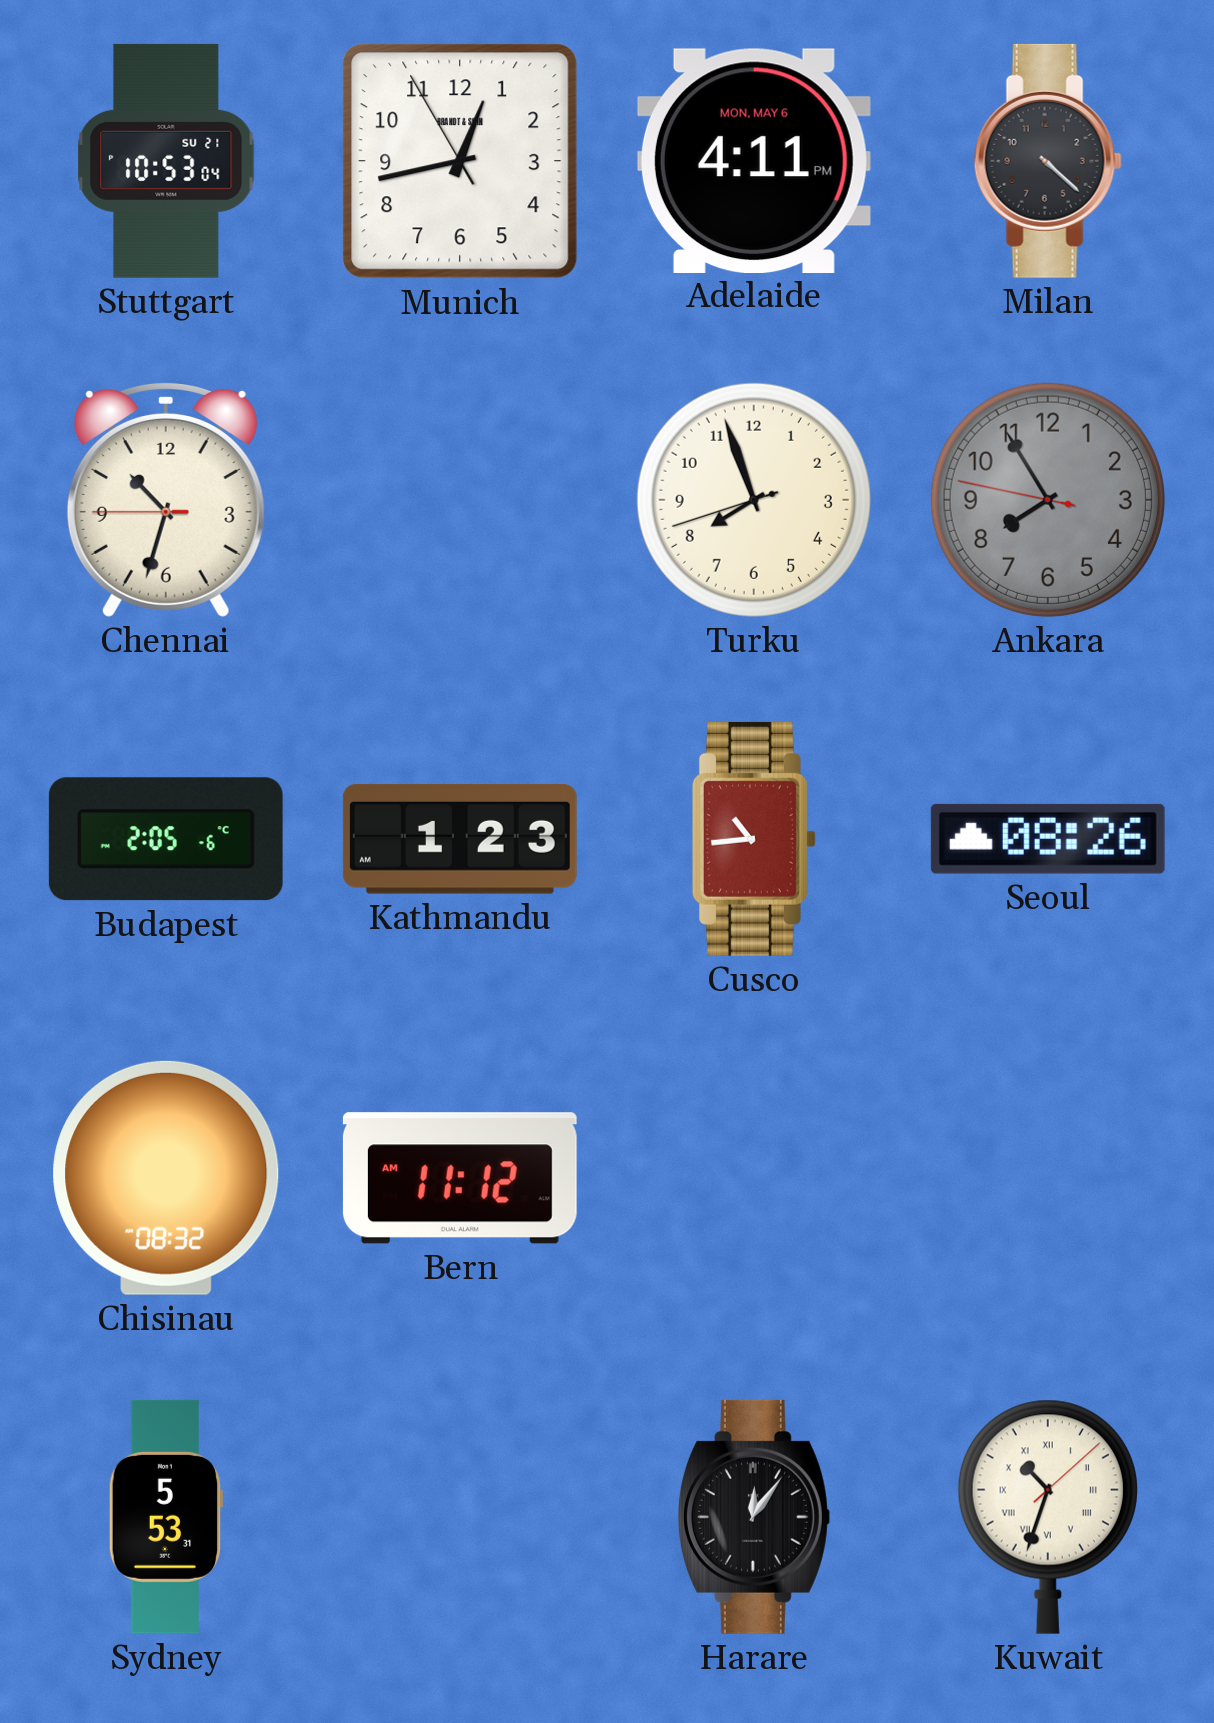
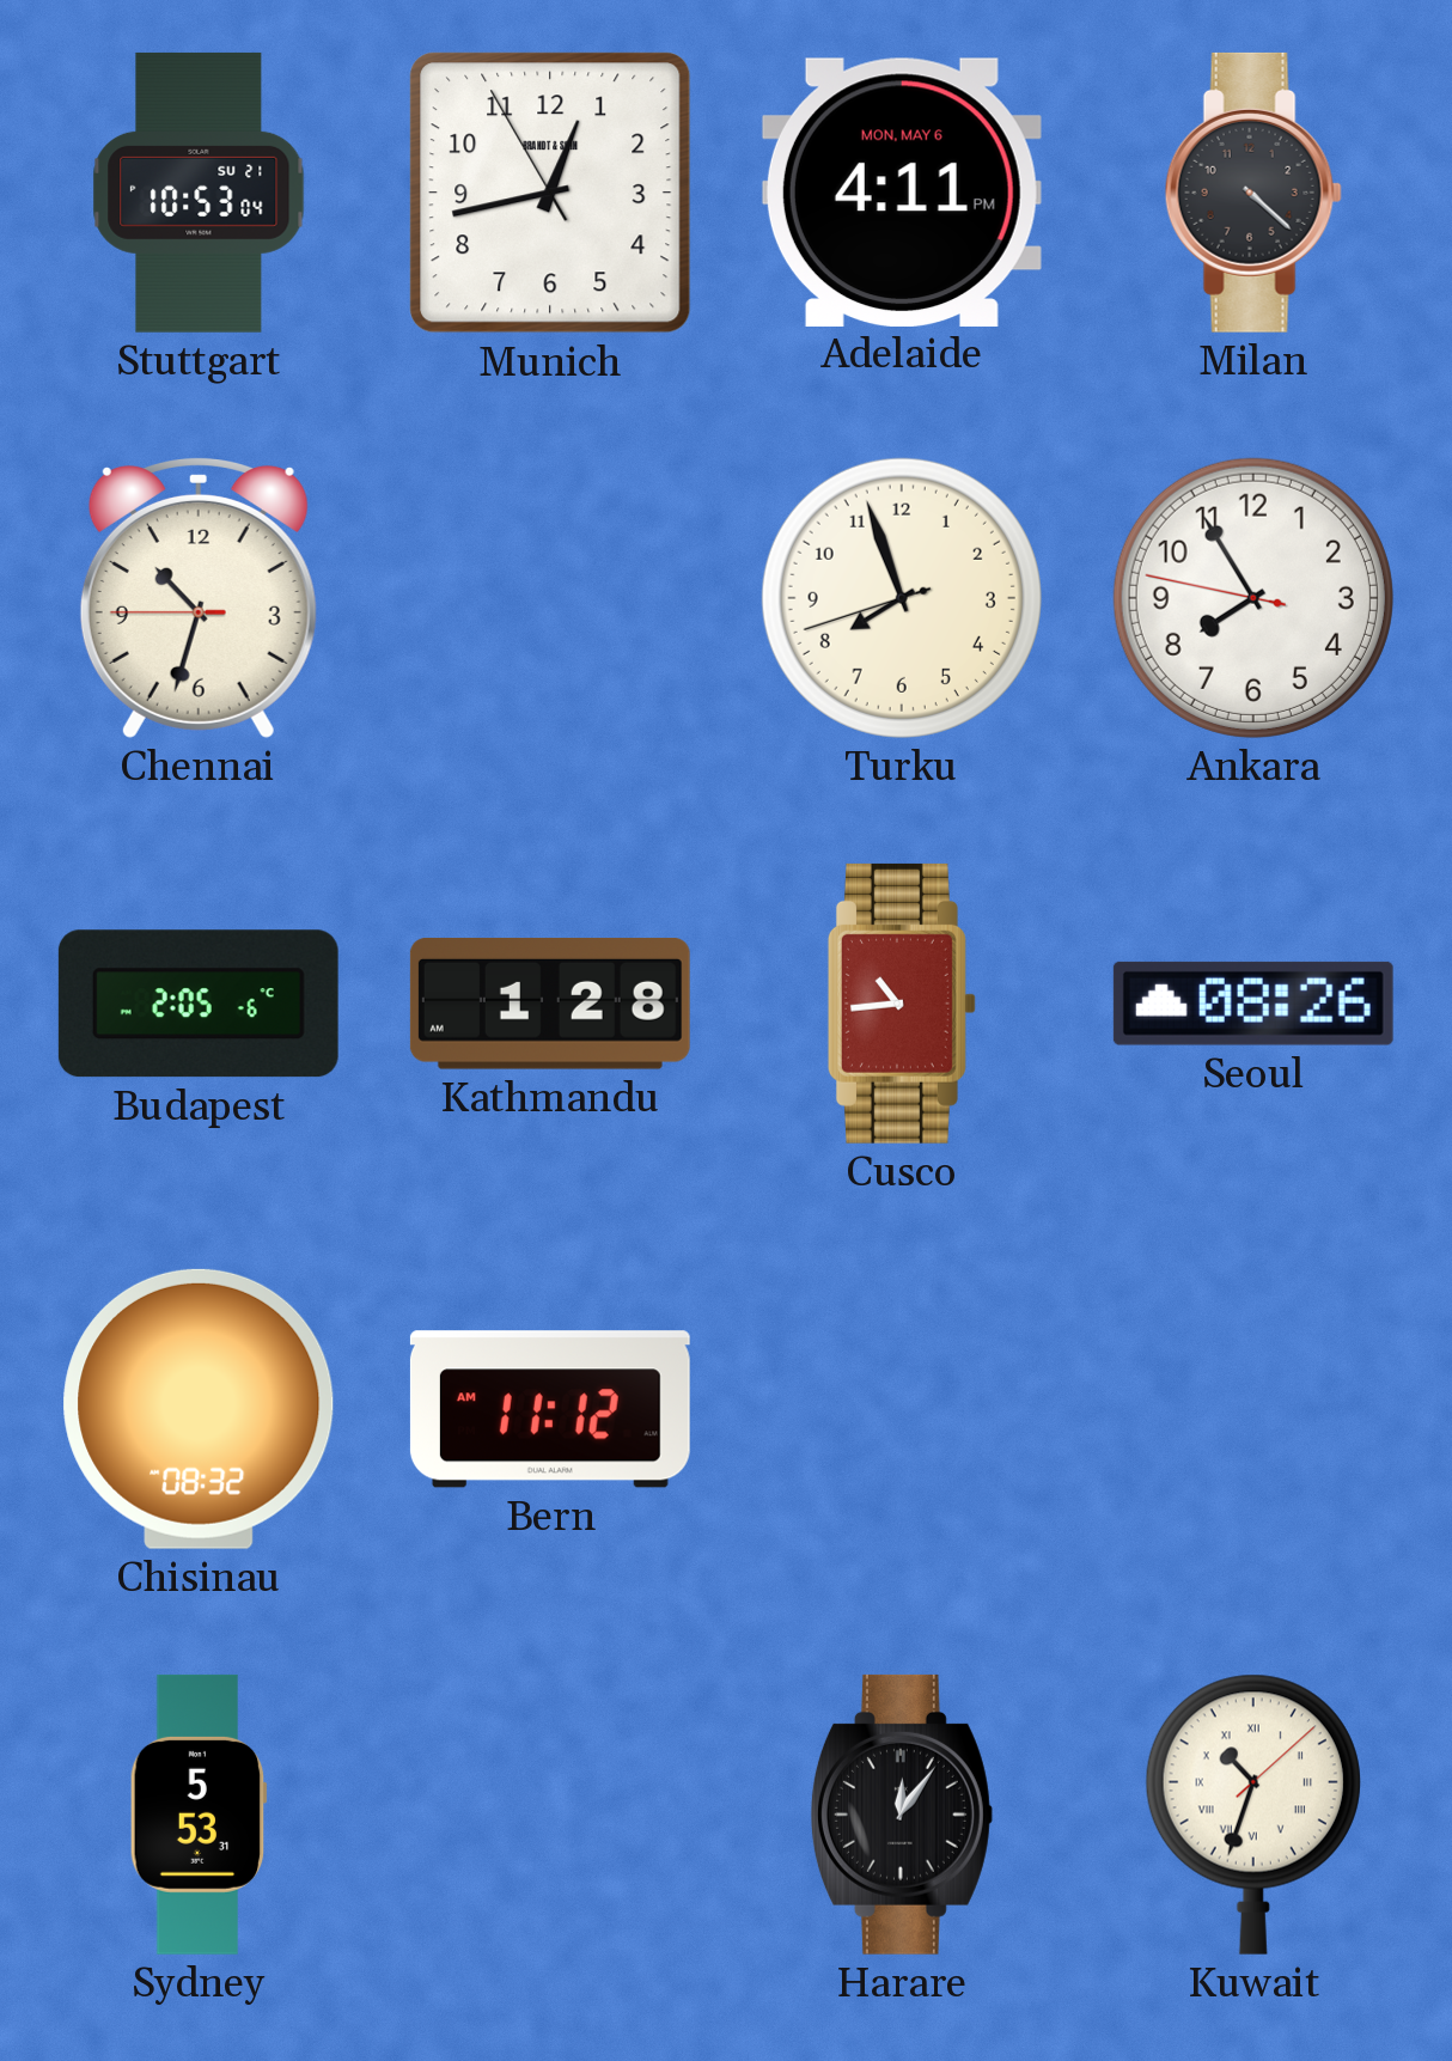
Ankara dial: grey -> white (1253, 598)
Kathmandu: 1:23 -> 1:28 (550, 1005)
